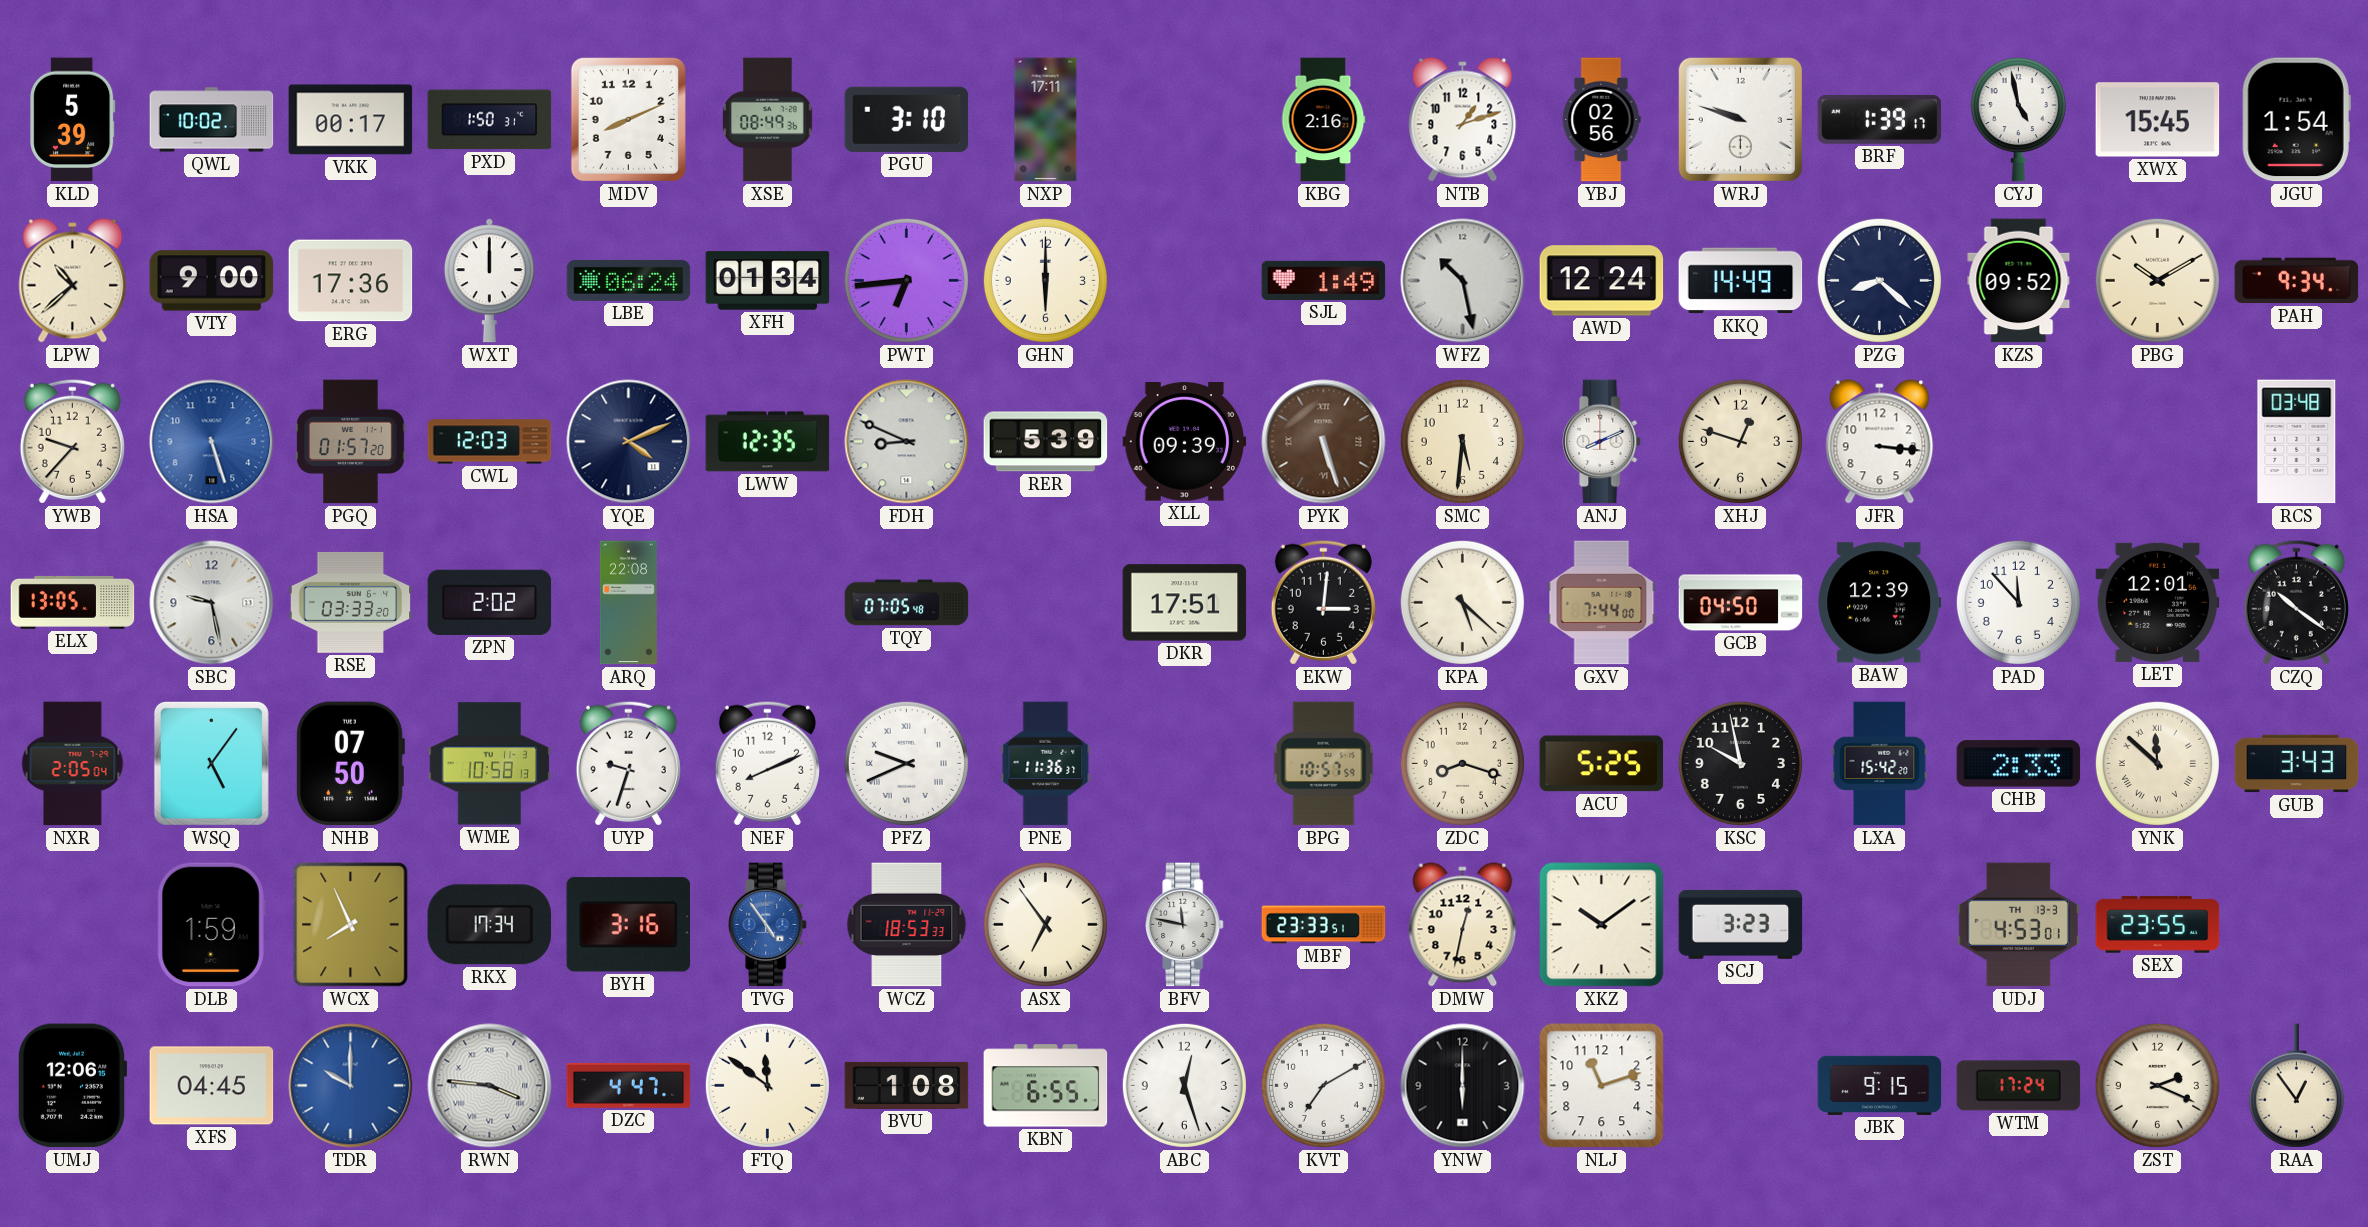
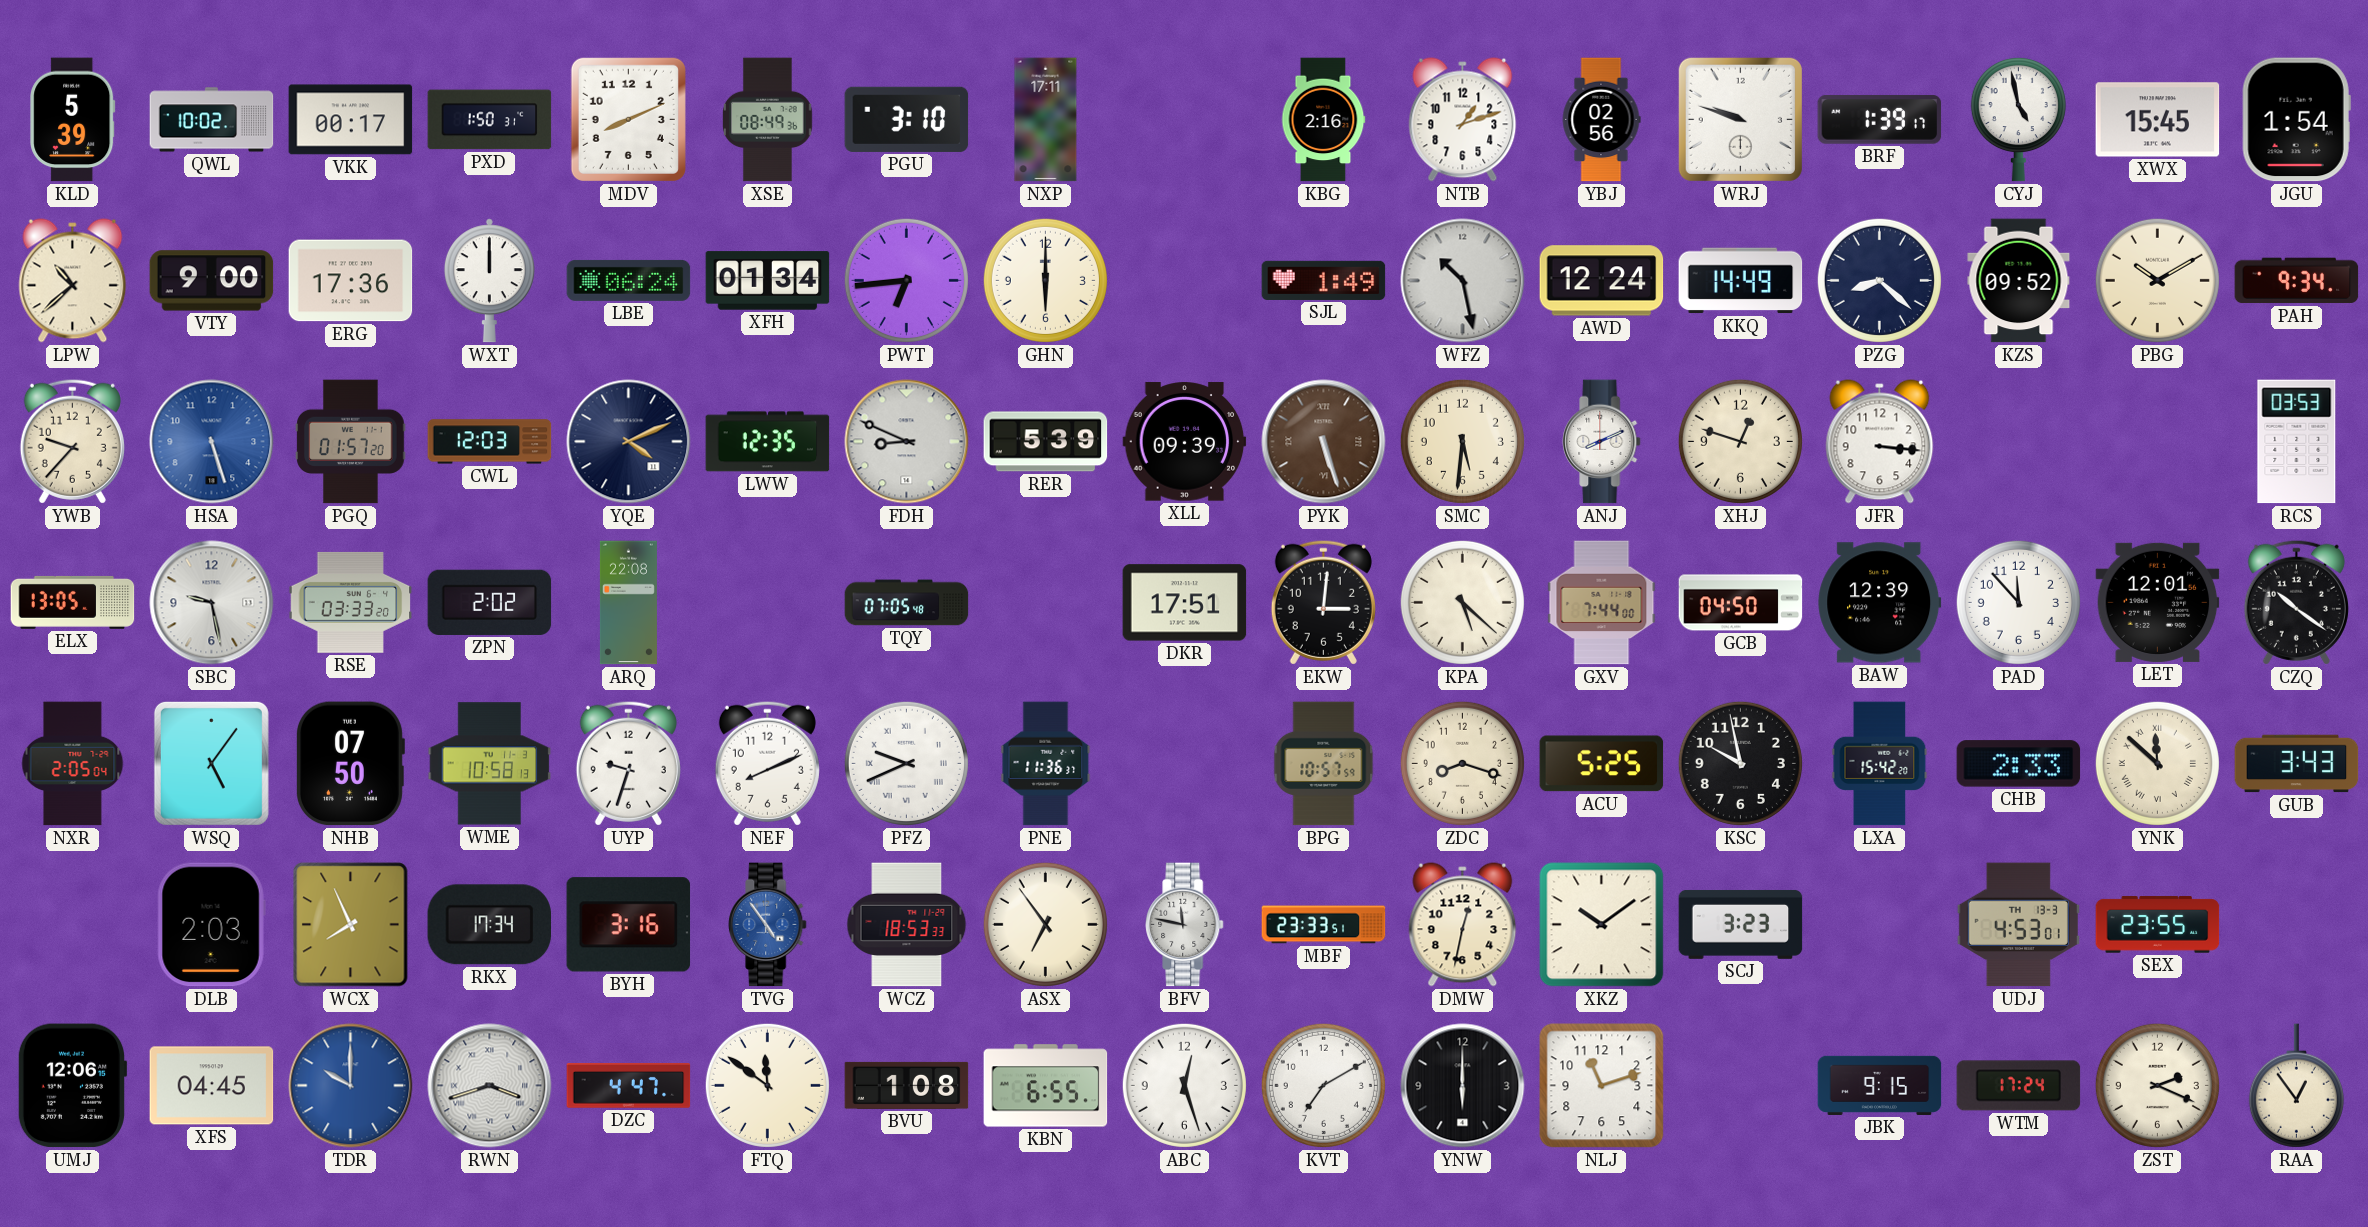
RCS: 03:48 -> 03:53 (2297, 442)
DLB: 1:59 -> 2:03 (211, 925)
RWN: 3:46 -> 3:42 (490, 1086)
